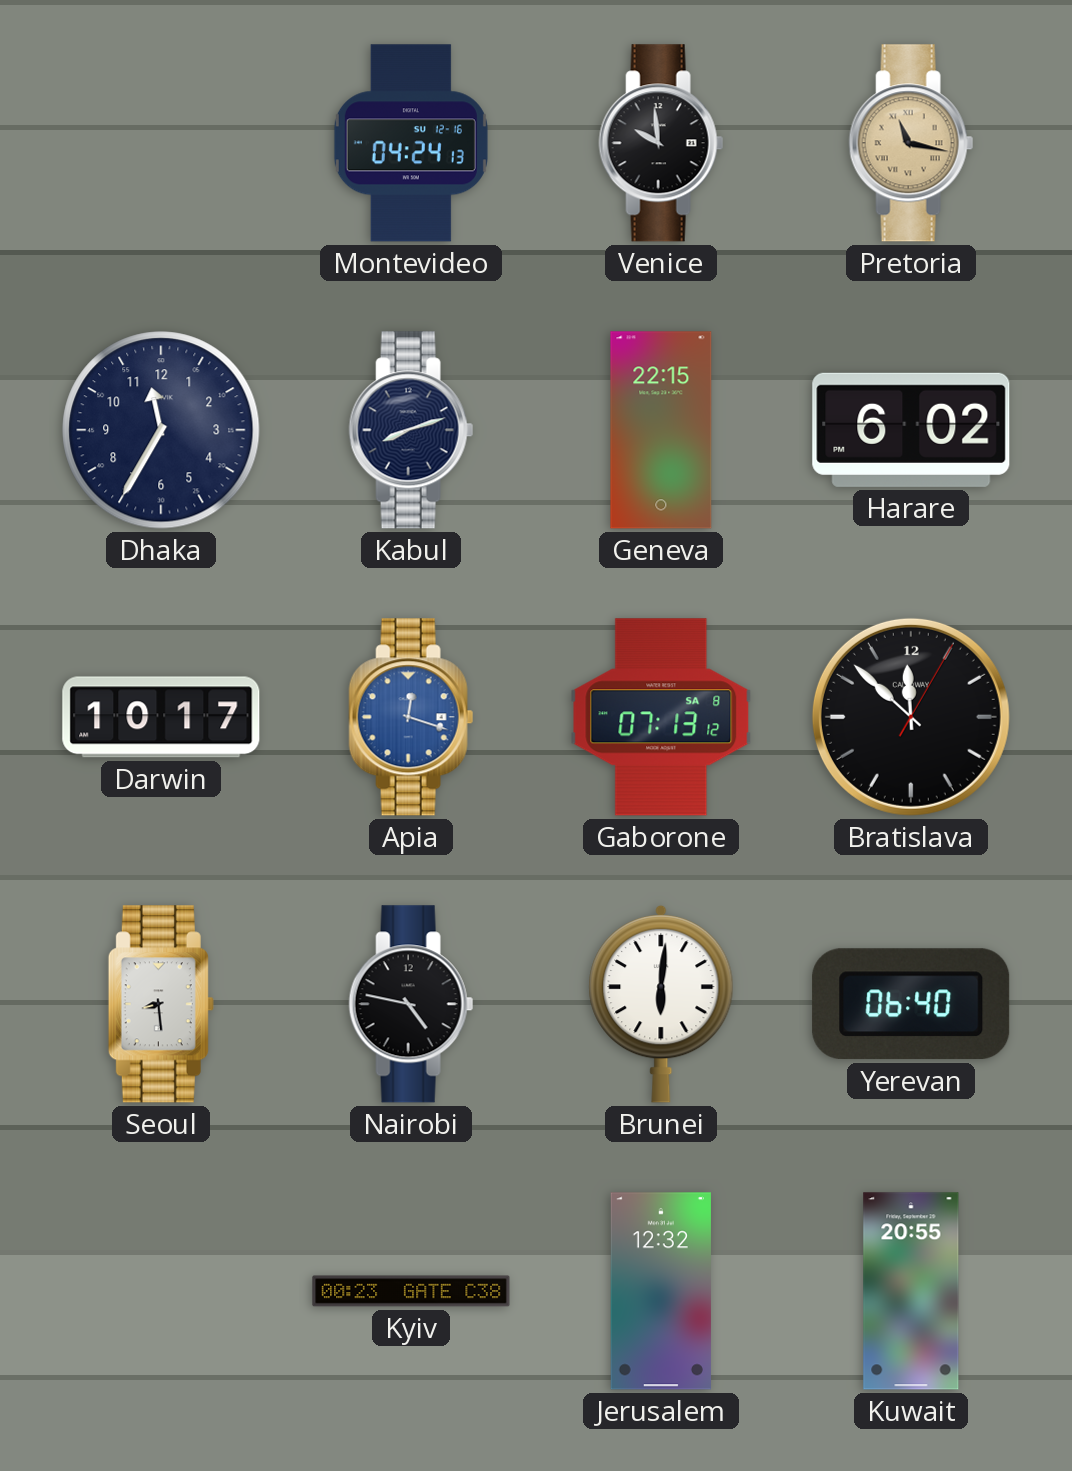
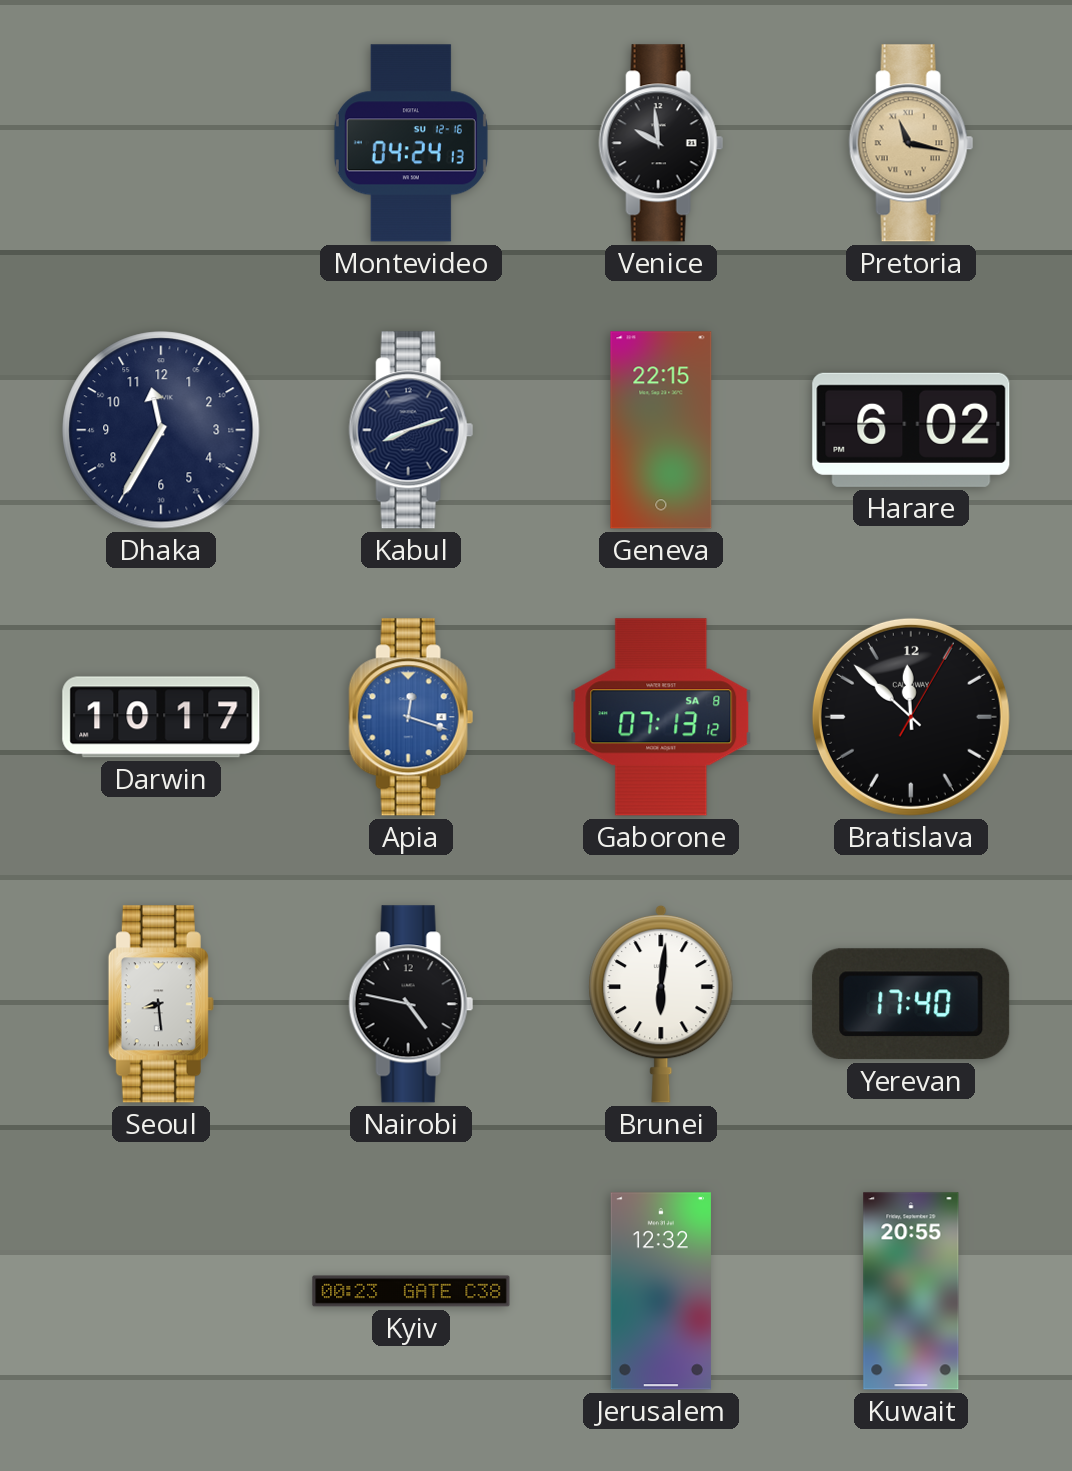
Yerevan: 06:40 -> 17:40 (911, 1004)
